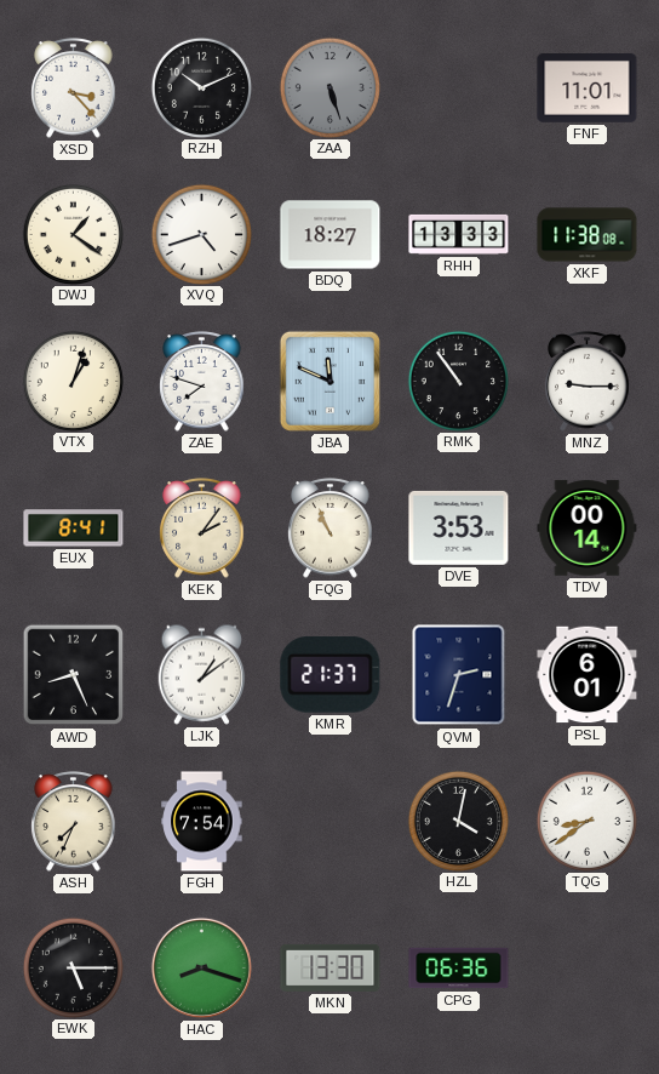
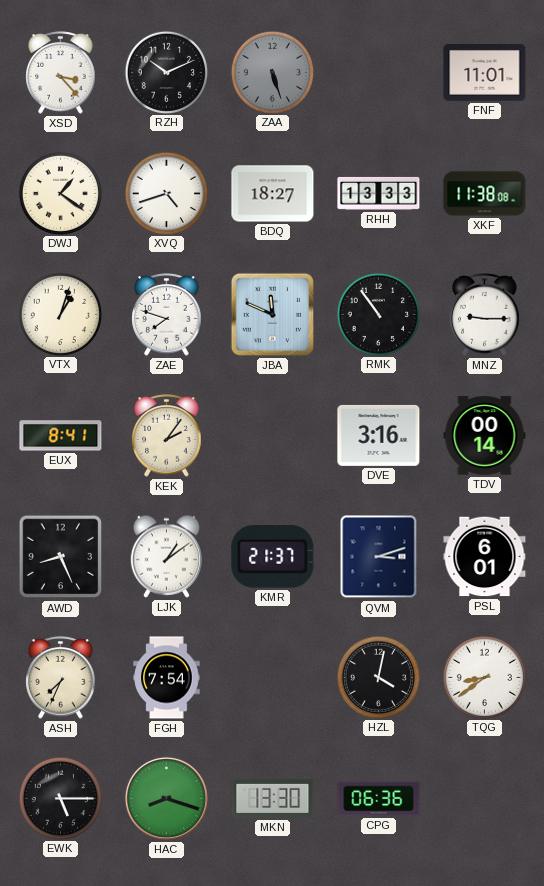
FQG: 10:56 -> none (331, 529)
DVE: 3:53 -> 3:16 (379, 435)
QVM: 2:33 -> 3:12 (379, 557)
